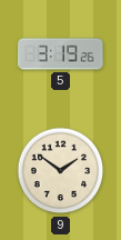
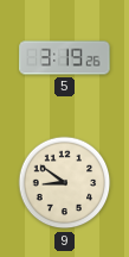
9: 1:51 -> 8:51 (65, 183)
